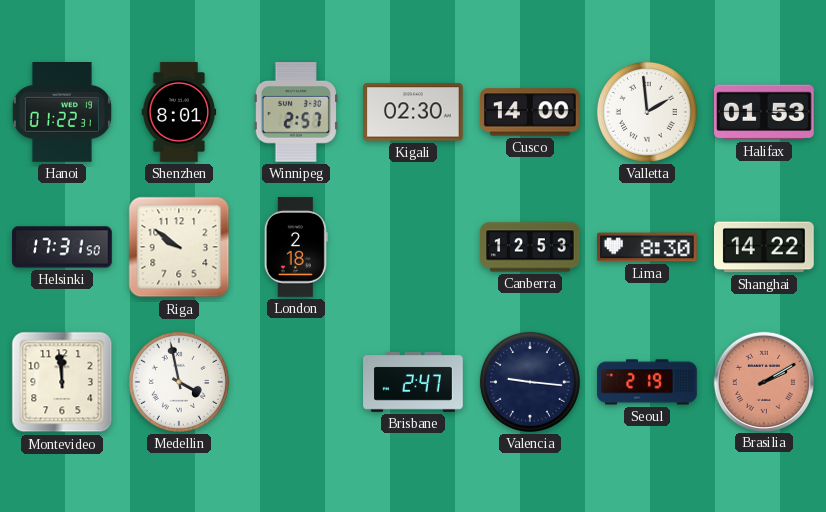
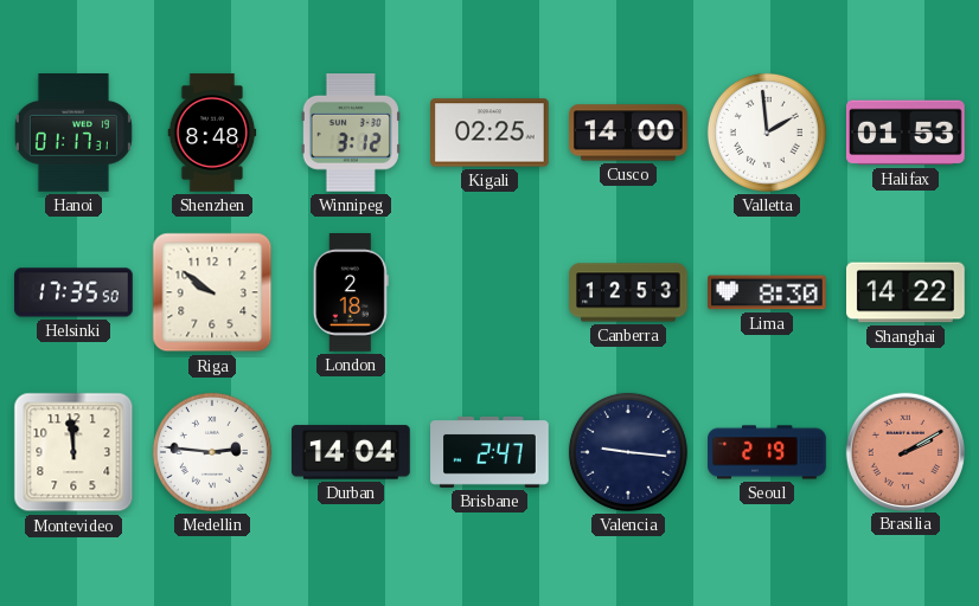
Hanoi: 01:22 -> 01:17 (73, 134)
Shenzhen: 8:01 -> 8:48 (212, 133)
Winnipeg: 2:57 -> 3:12 (351, 134)
Kigali: 02:30 -> 02:25 (491, 133)
Helsinki: 17:31 -> 17:35 (73, 292)
Medellin: 3:58 -> 2:46 (212, 452)
Durban: none -> 14:04 (352, 452)
